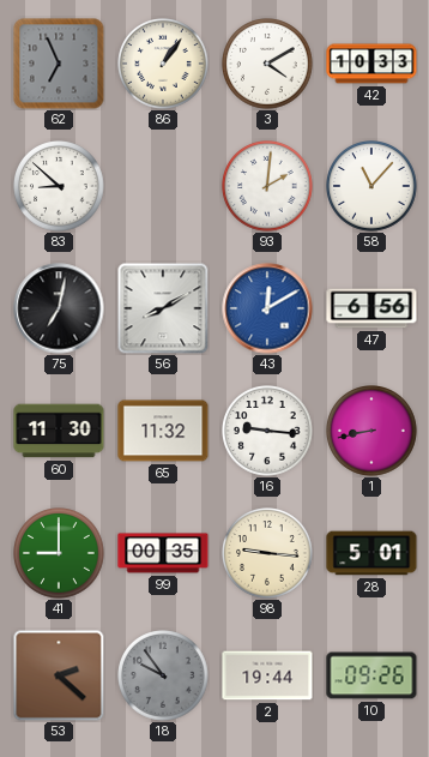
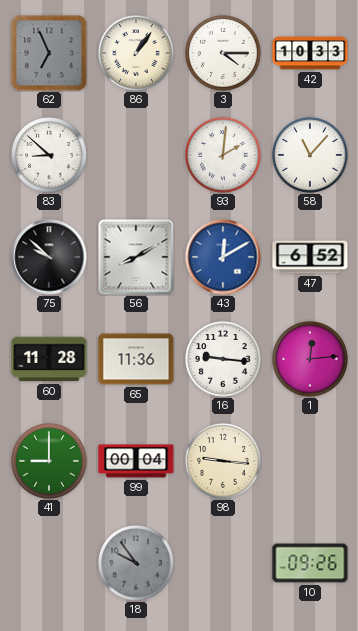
3: 4:10 -> 4:15 (224, 53)
75: 7:02 -> 9:52 (49, 257)
47: 6:56 -> 6:52 (310, 257)
60: 11:30 -> 11:28 (49, 359)
65: 11:32 -> 11:36 (136, 359)
1: 8:43 -> 12:14 (311, 359)
99: 00:35 -> 00:04 (136, 461)
28: 5:01 -> none (371, 553)
53: 2:22 -> none (59, 675)
2: 19:44 -> none (267, 675)
